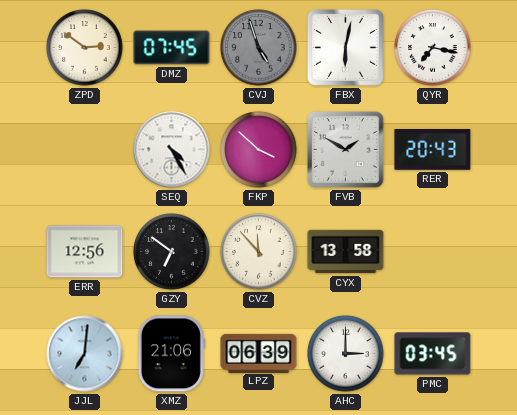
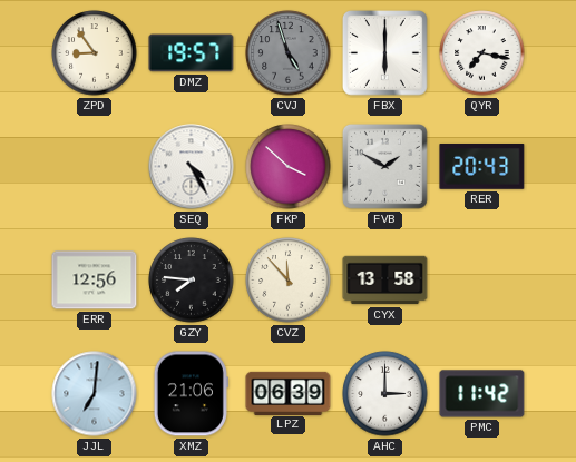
ZPD: 2:51 -> 8:54 (95, 53)
DMZ: 07:45 -> 19:57 (192, 53)
FBX: 6:02 -> 6:00 (385, 53)
GZY: 6:51 -> 7:46 (192, 281)
PMC: 03:45 -> 11:42 (482, 394)
